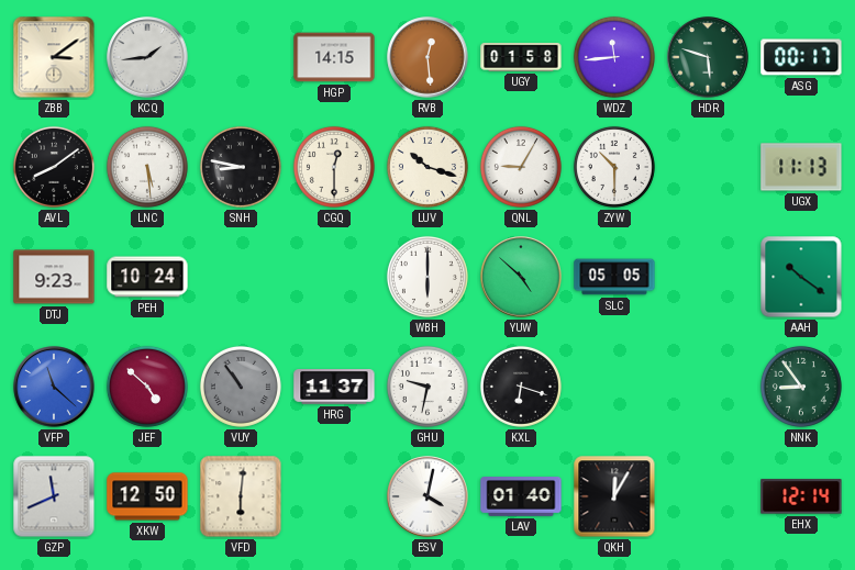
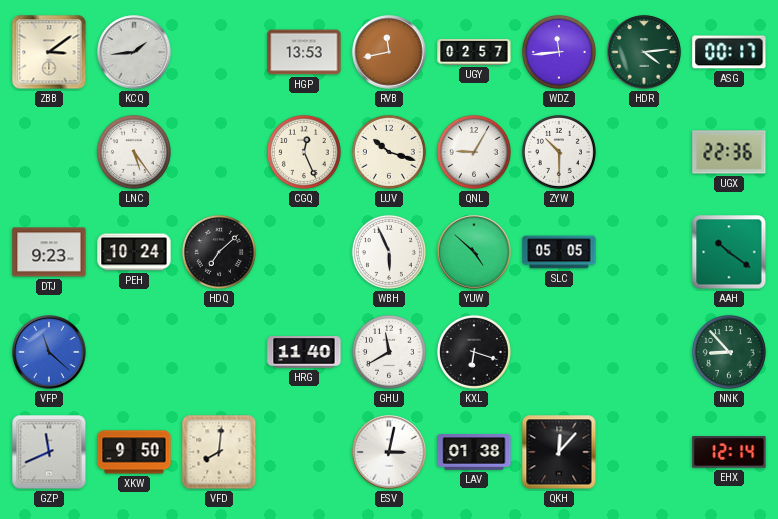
HGP: 14:15 -> 13:53 (304, 52)
RVB: 12:29 -> 11:43 (389, 52)
UGY: 01:58 -> 02:57 (474, 52)
HDR: 5:48 -> 4:14 (644, 52)
AVL: 8:09 -> none (54, 167)
LNC: 5:29 -> 5:24 (134, 152)
SNH: 8:47 -> none (241, 167)
CGQ: 12:30 -> 12:26 (304, 152)
UGX: 11:13 -> 22:36 (729, 152)
HDQ: none -> 7:08 (219, 252)
WBH: 6:00 -> 5:56 (389, 252)
JEF: 4:52 -> none (147, 387)
VUY: 10:54 -> none (241, 387)
HRG: 11:37 -> 11:40 (304, 352)
GHU: 9:32 -> 11:40 (389, 352)
NNK: 8:54 -> 8:53 (729, 352)
XKW: 12:50 -> 9:50 (134, 452)
VFD: 6:01 -> 8:01 (219, 452)
ESV: 4:02 -> 3:02 (389, 452)
LAV: 01:40 -> 01:38 (474, 452)
QKH: 12:05 -> 12:07 (559, 452)
